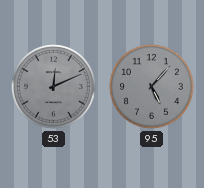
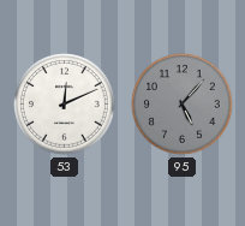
53 dial: grey -> white (65, 105)
